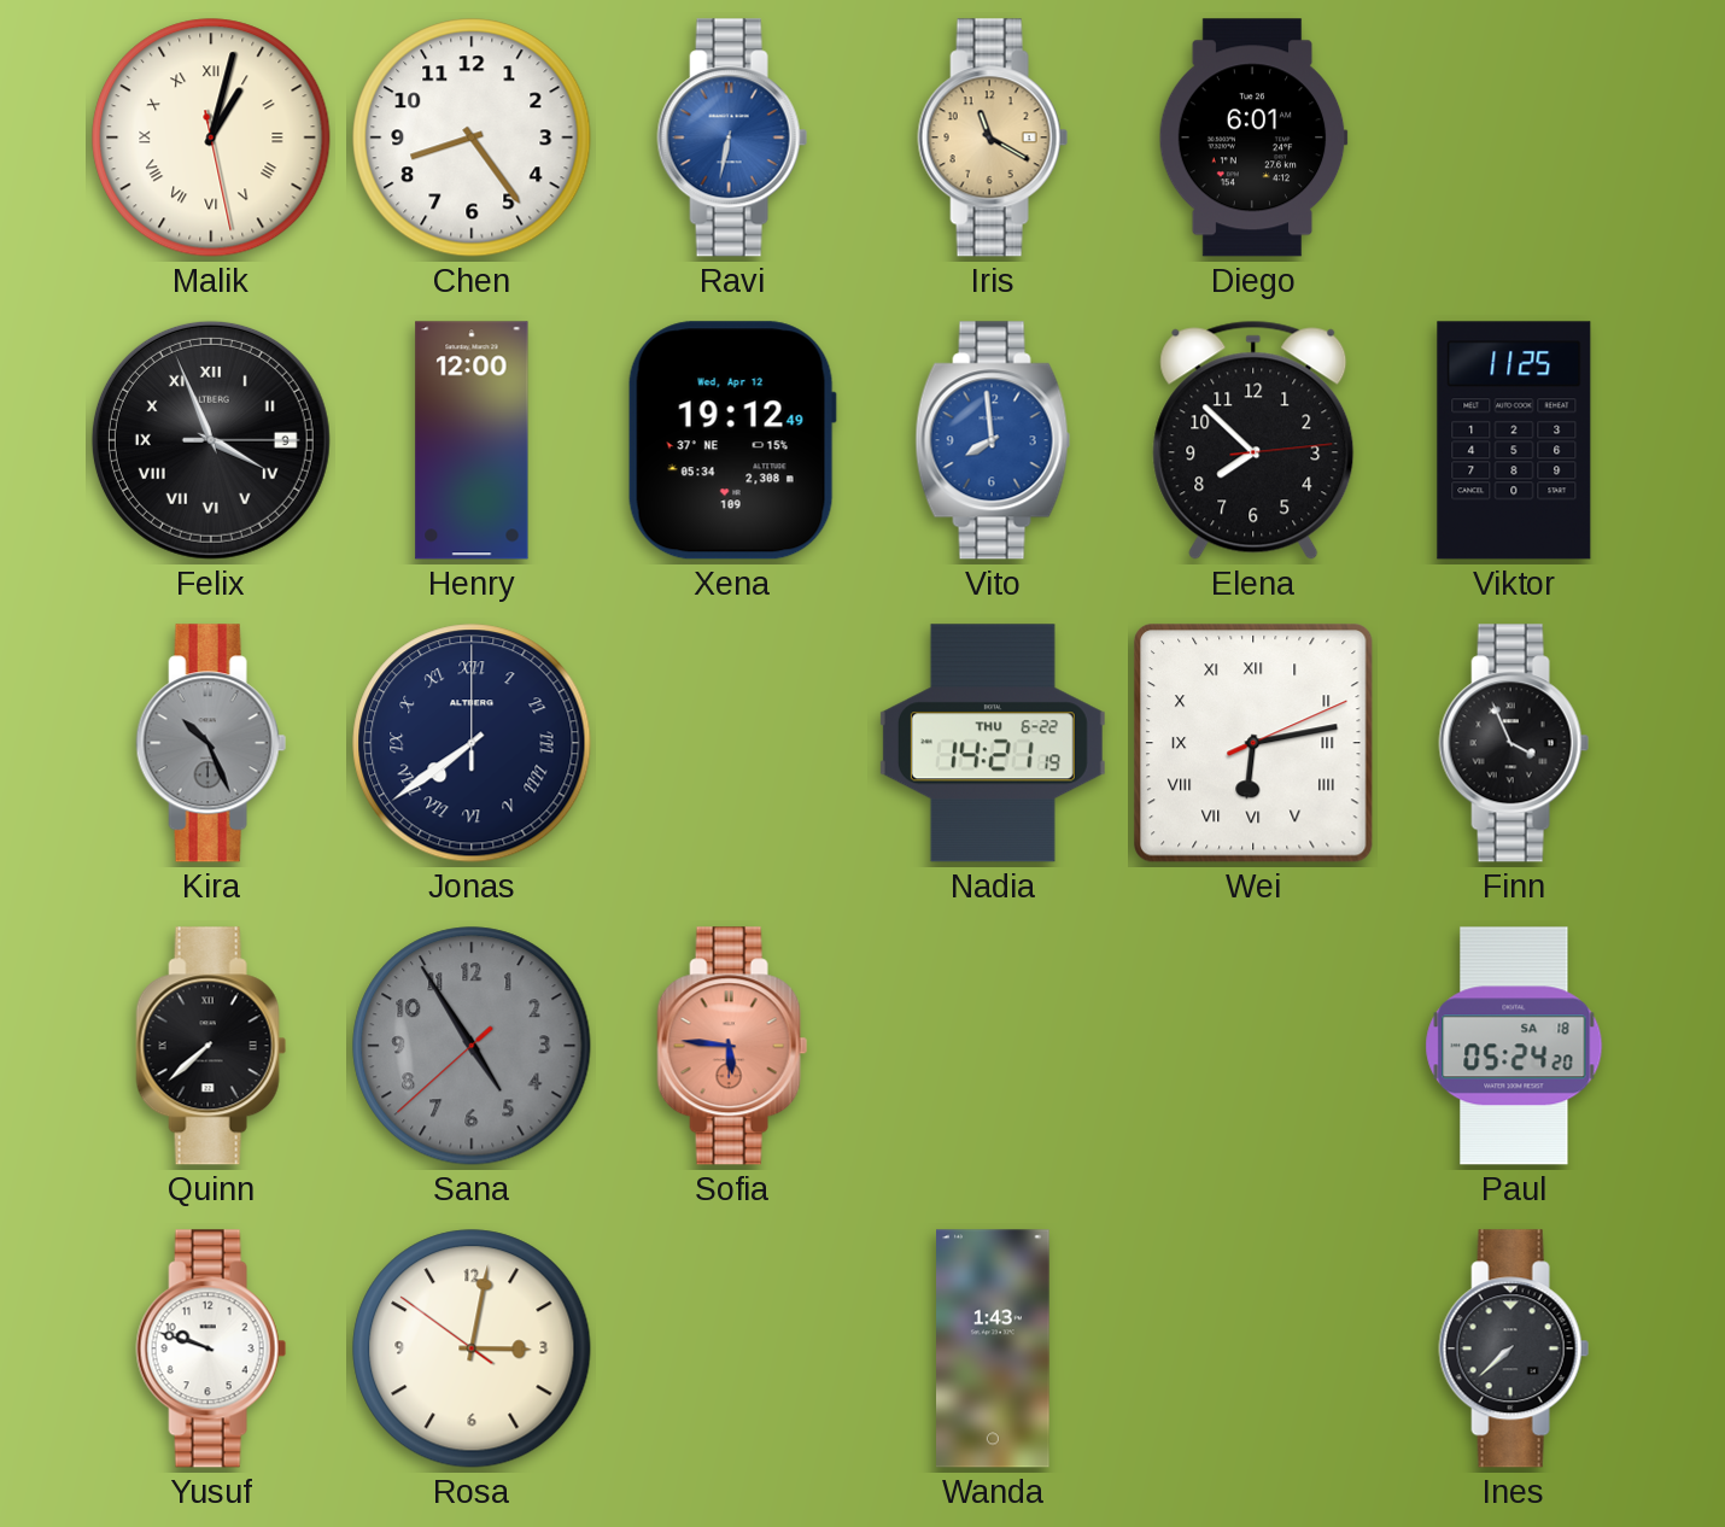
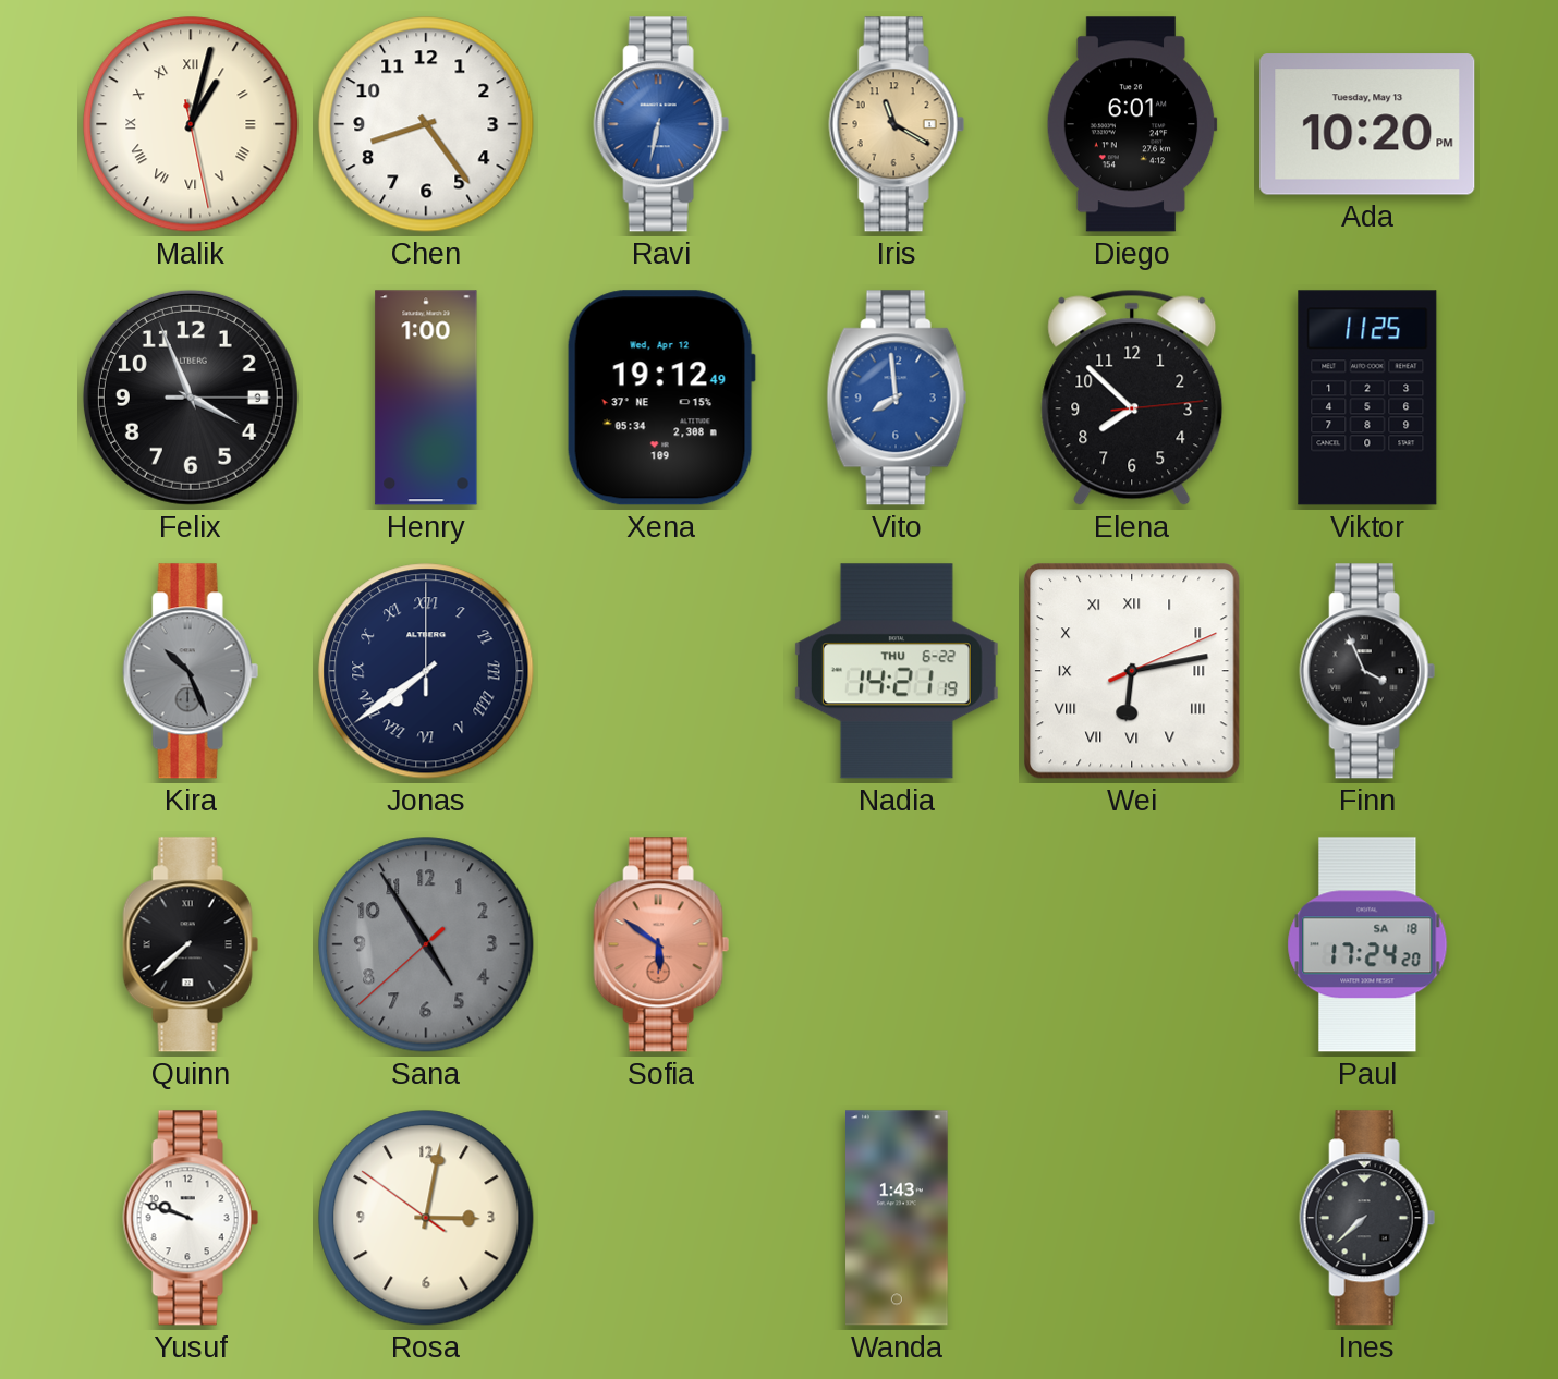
Ada: none -> 10:20 (1367, 124)
Felix numerals: Roman -> Arabic (191, 398)
Henry: 12:00 -> 1:00 (426, 398)
Sofia: 5:46 -> 5:51 (661, 944)
Paul: 05:24 -> 17:24 (1367, 944)
